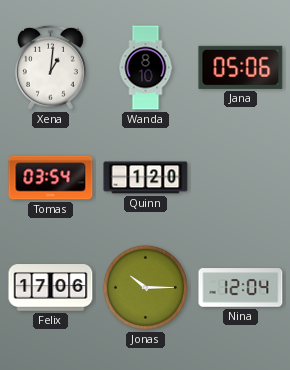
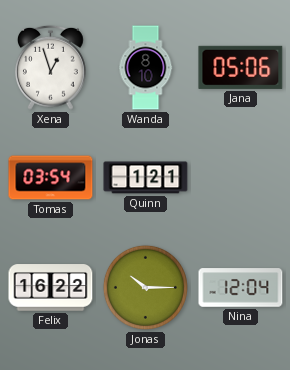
Xena: 1:01 -> 12:57 (50, 67)
Quinn: 1:20 -> 1:21 (146, 178)
Felix: 17:06 -> 16:22 (51, 288)
